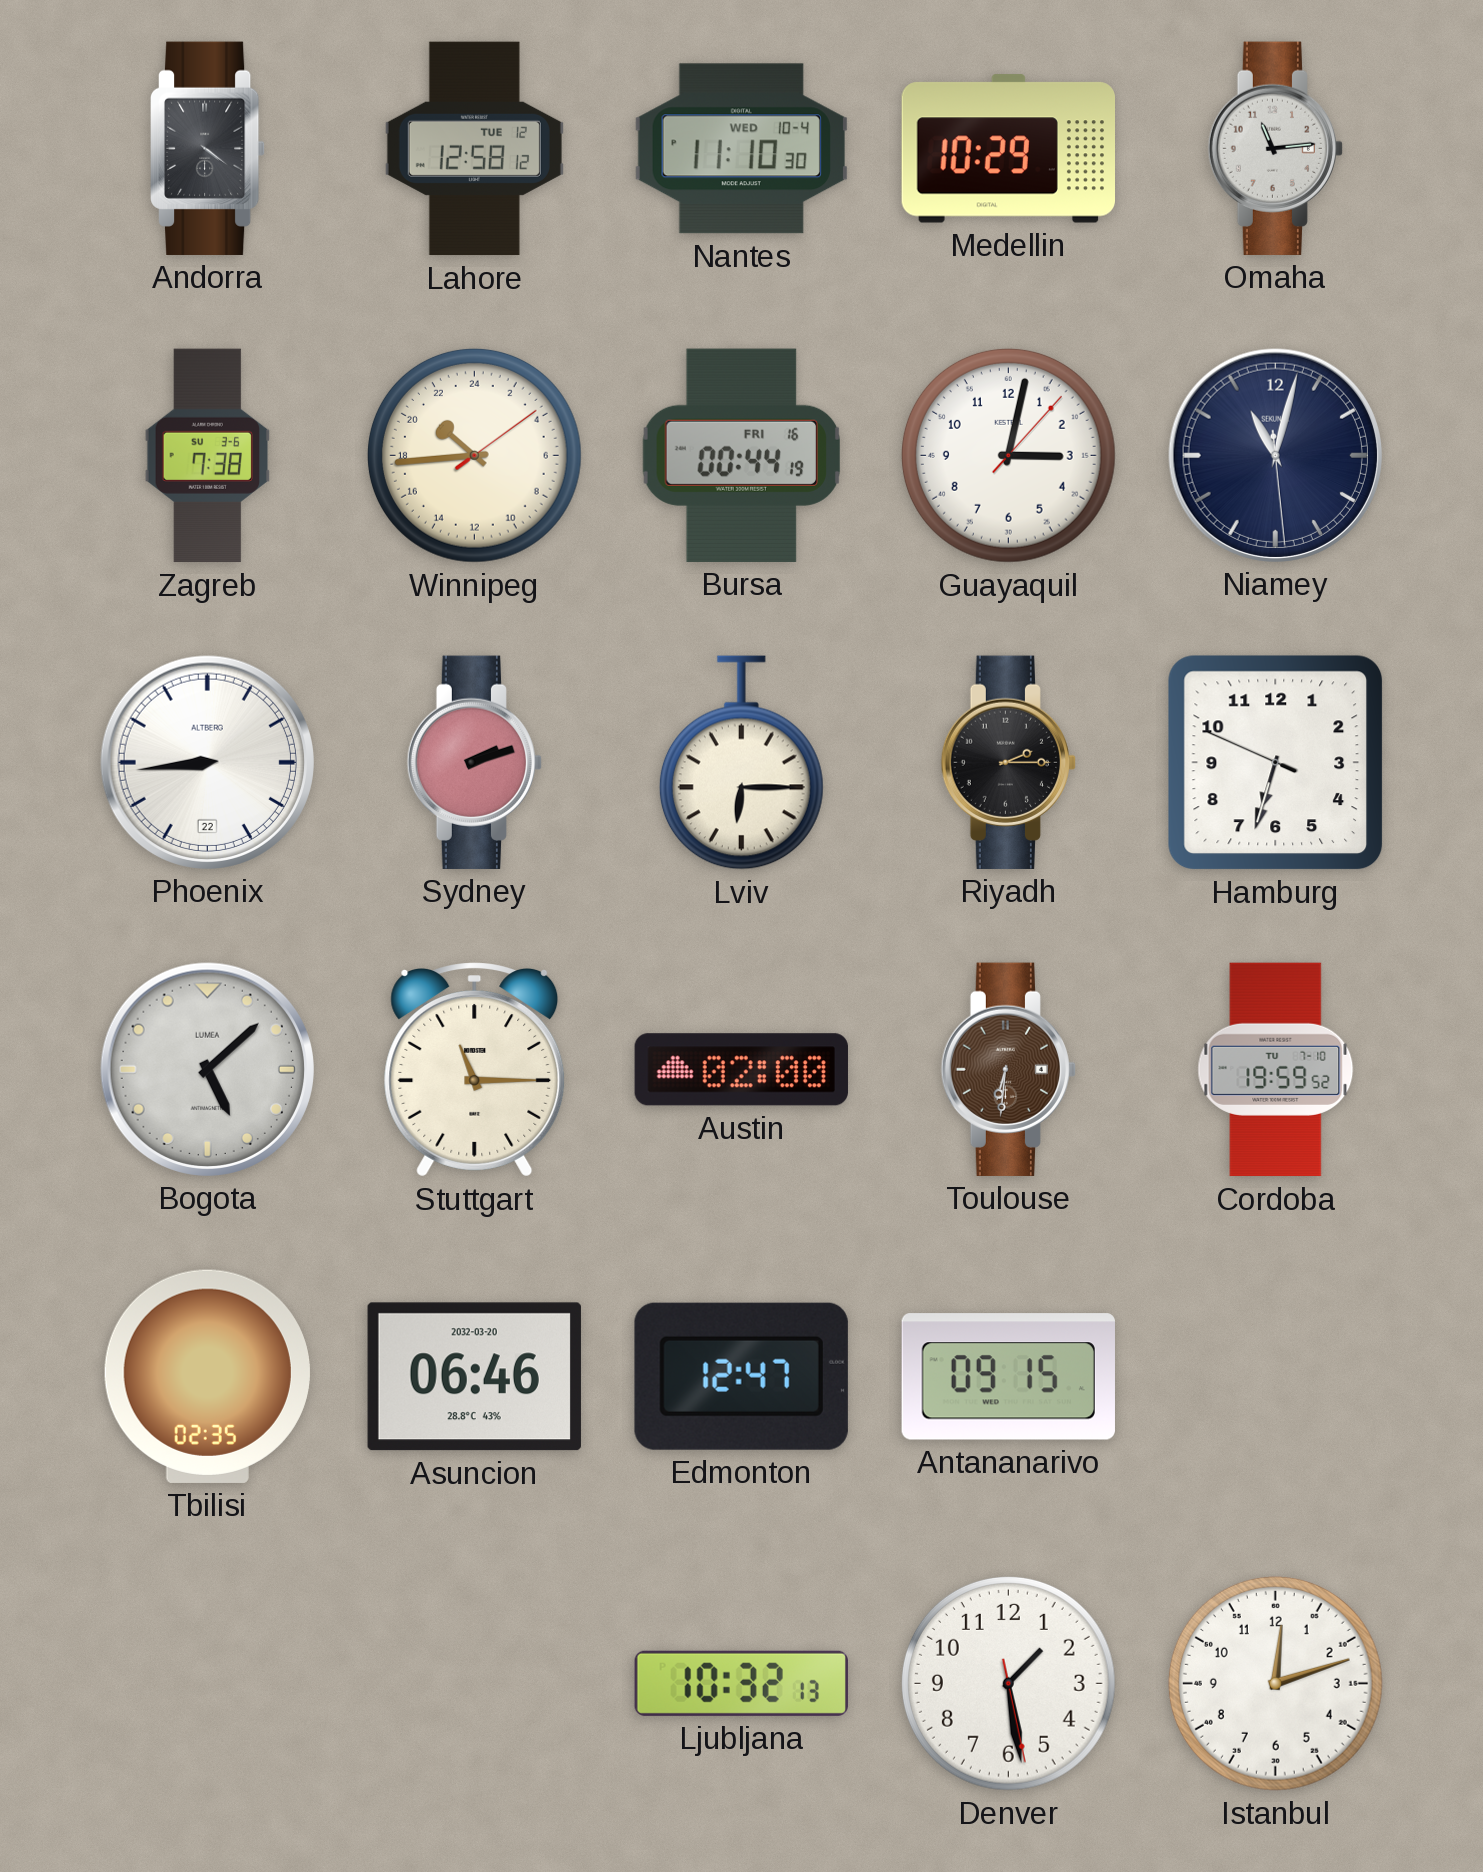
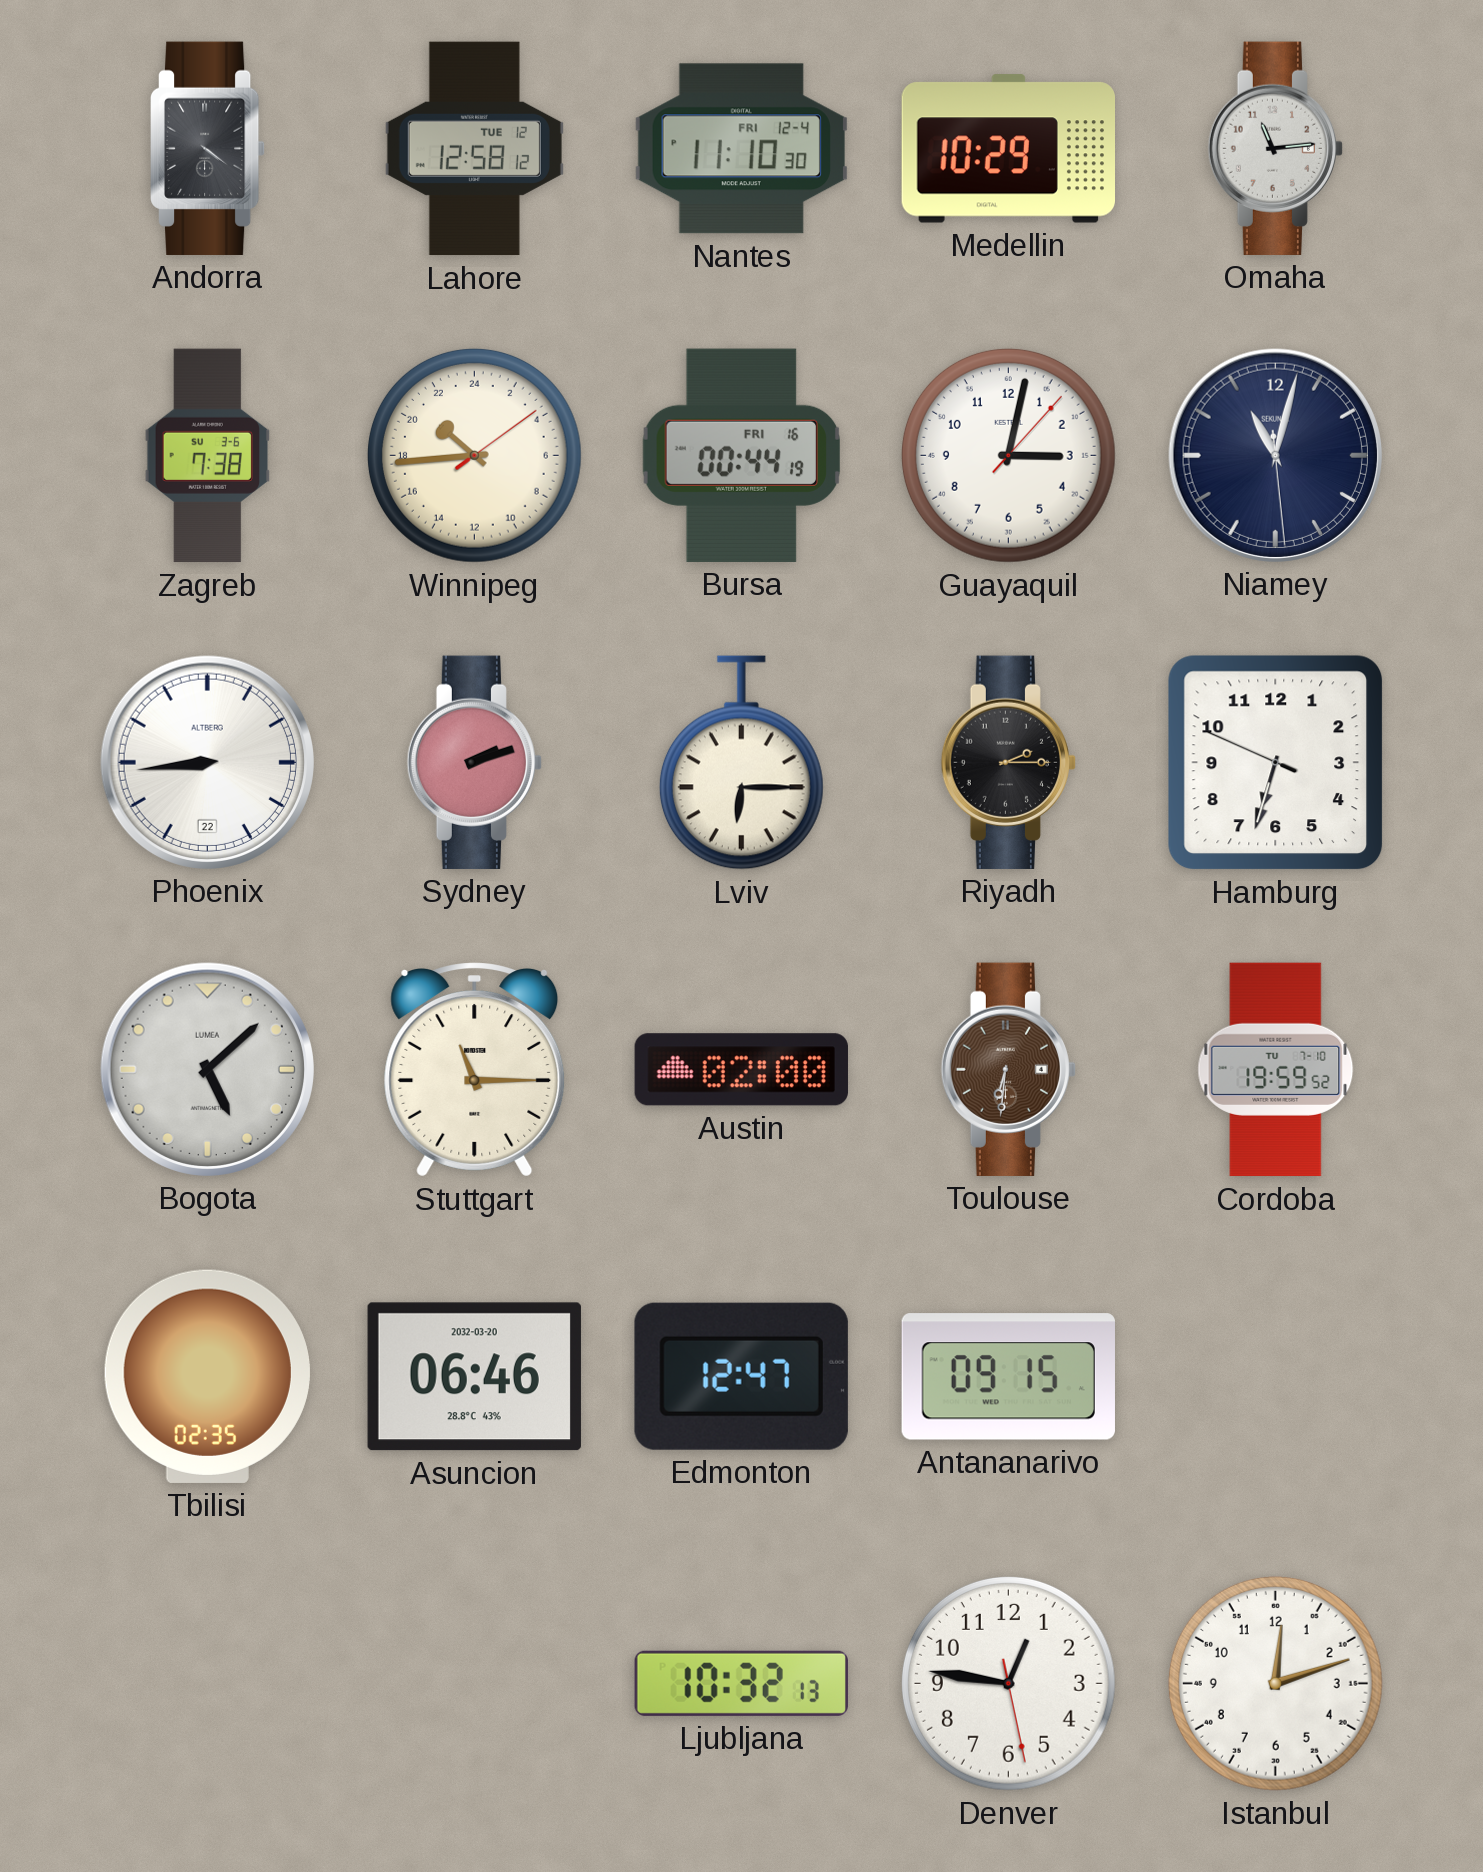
Nantes date: WED 10-4 -> FRI 12-4 (741, 149)
Denver: 1:28 -> 12:46 (1008, 1683)
